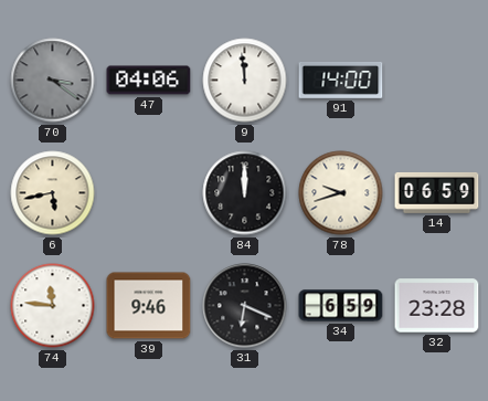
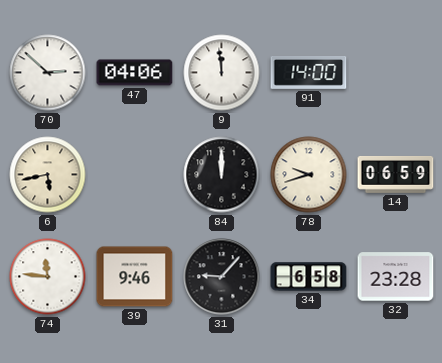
70: 3:21 -> 2:52 (48, 73)
70 dial: grey -> white (48, 73)
31: 6:19 -> 9:07 (222, 277)
34: 6:59 -> 6:58 (309, 277)
